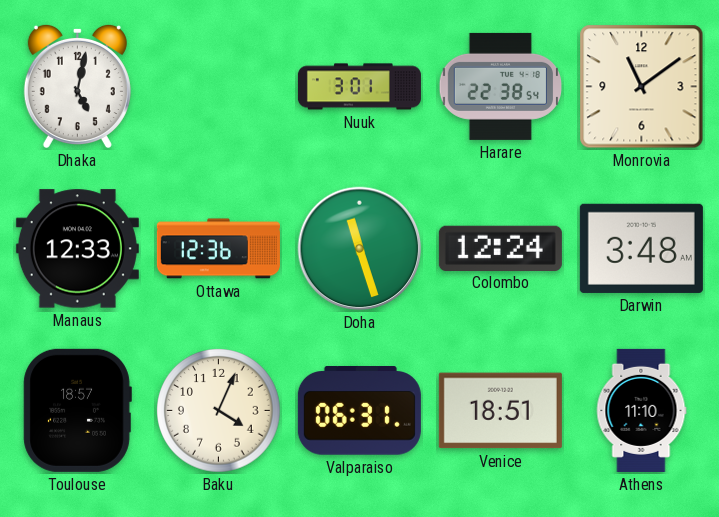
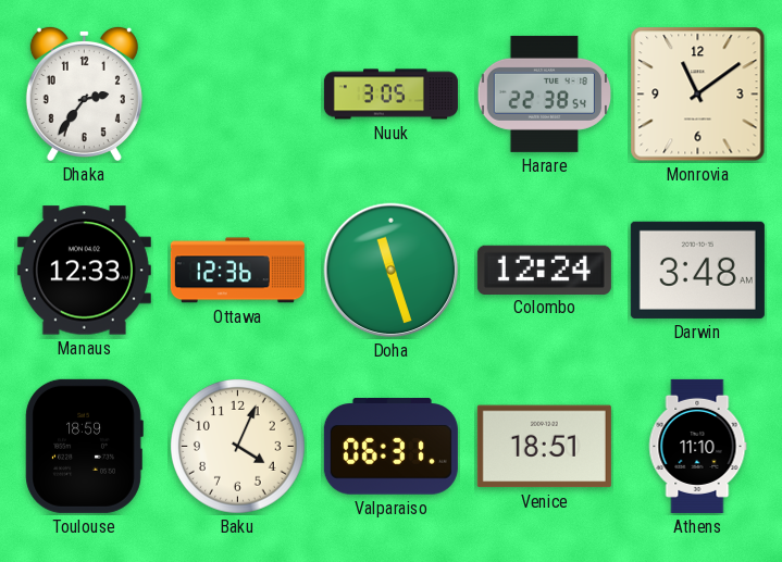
Dhaka: 5:02 -> 2:36 (84, 93)
Nuuk: 3:01 -> 3:05 (390, 95)
Toulouse: 18:57 -> 18:59 (84, 446)
